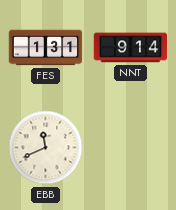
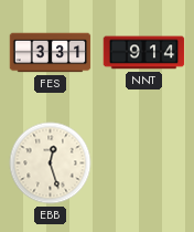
FES: 1:31 -> 3:31 (51, 53)
EBB: 11:41 -> 12:27 (51, 164)
